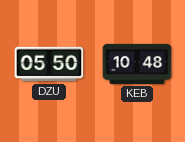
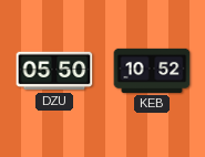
KEB: 10:48 -> 10:52 (152, 71)
